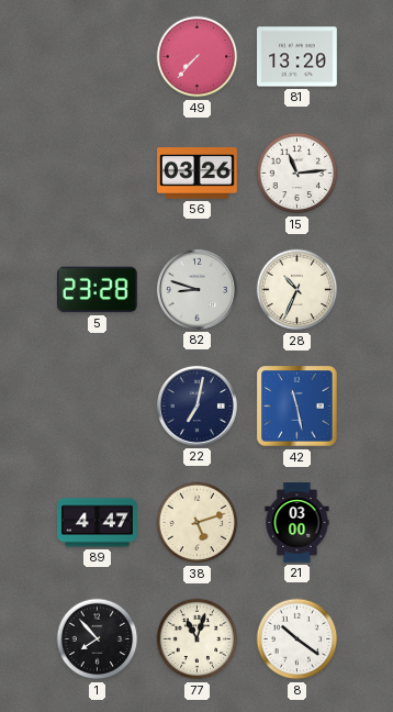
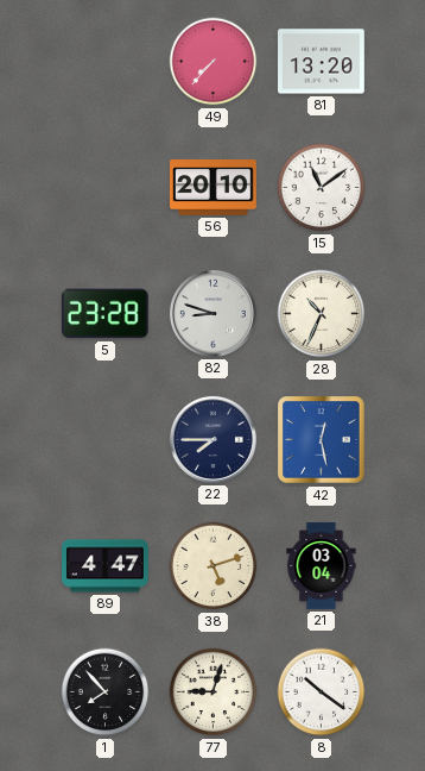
56: 03:26 -> 20:10 (214, 188)
15: 11:14 -> 11:09 (322, 188)
22: 7:02 -> 7:45 (213, 439)
42: 11:28 -> 12:28 (322, 440)
21: 03:00 -> 03:04 (322, 566)
77: 11:03 -> 9:03 (214, 692)
